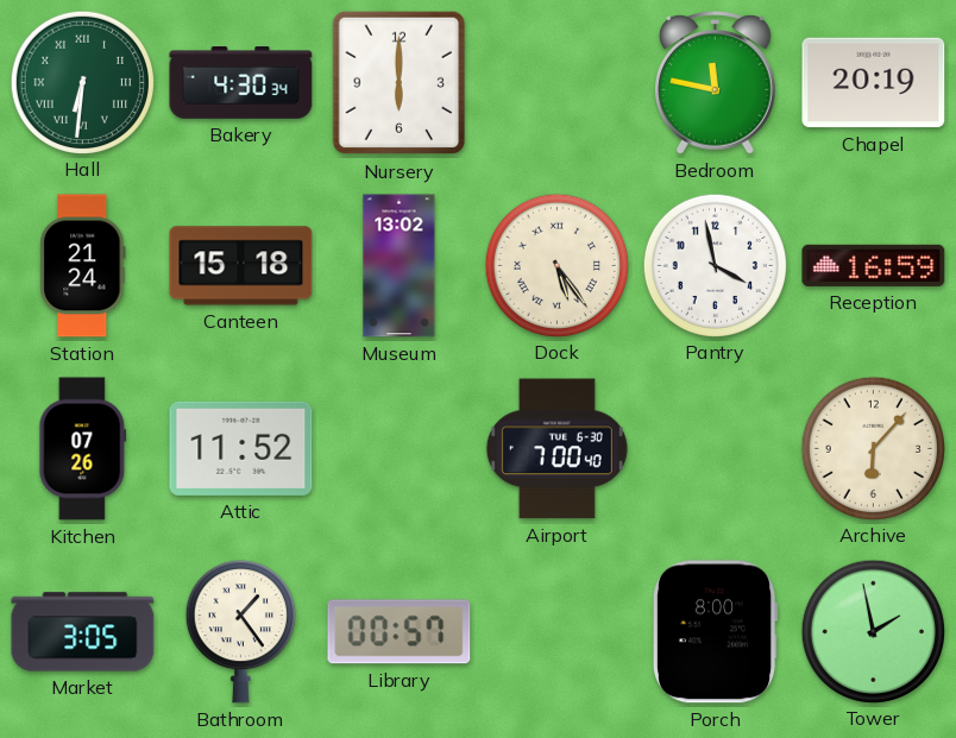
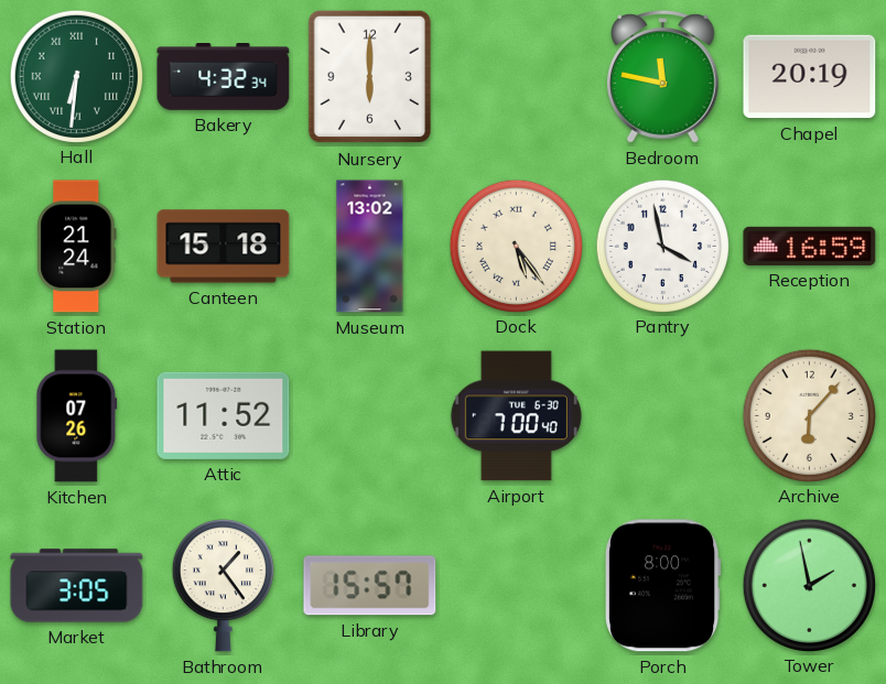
Bakery: 4:30 -> 4:32 (224, 77)
Library: 00:57 -> 15:57 (370, 586)
